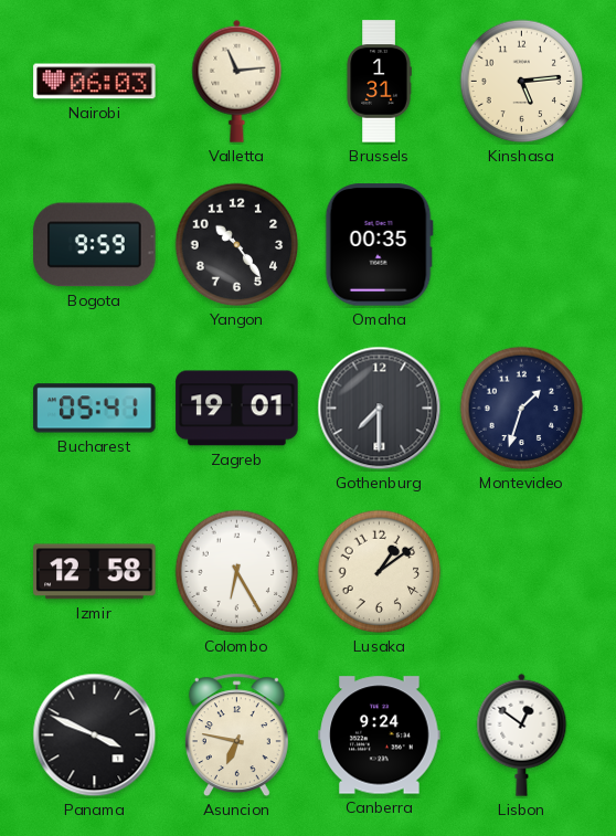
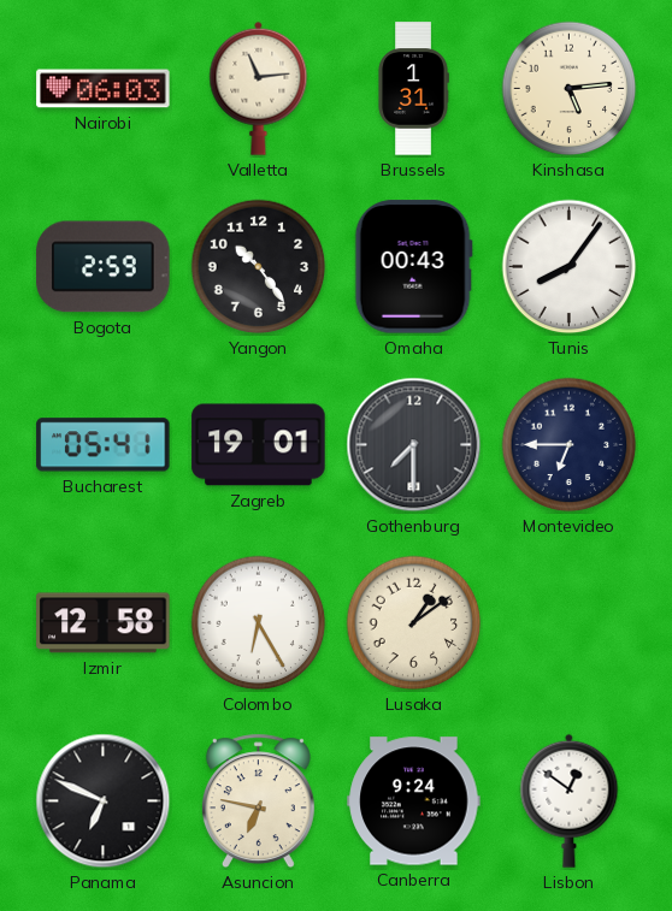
Bogota: 9:59 -> 2:59 (104, 267)
Omaha: 00:35 -> 00:43 (413, 267)
Tunis: none -> 8:06 (570, 267)
Montevideo: 1:33 -> 6:45 (570, 445)
Panama: 3:49 -> 6:49 (104, 801)
